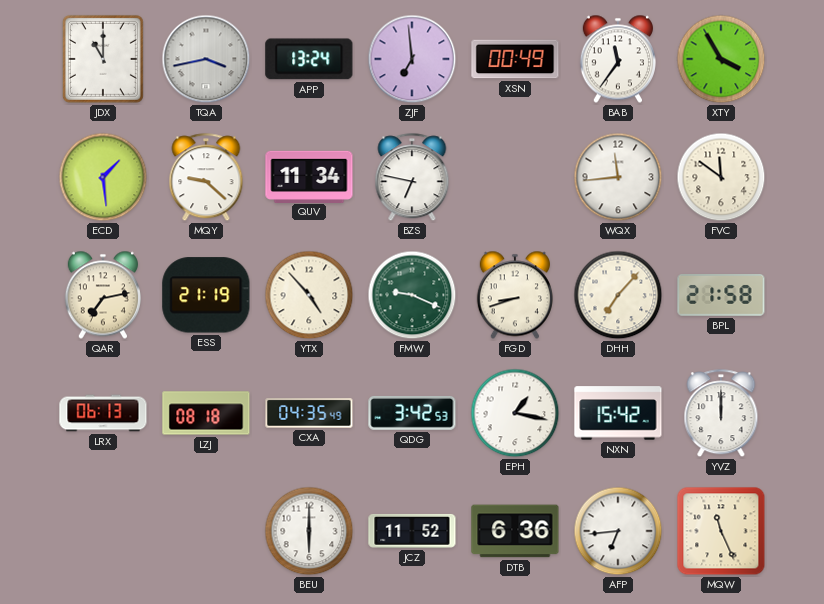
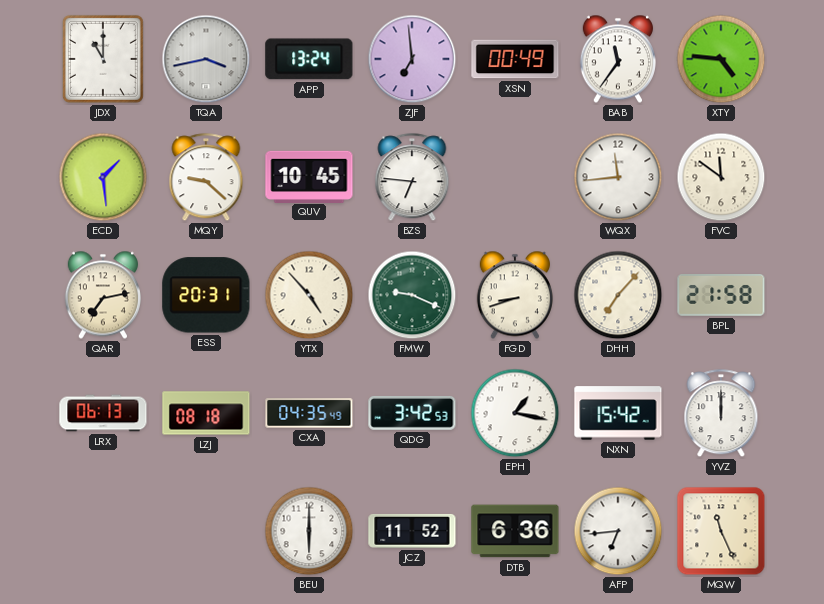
XTY: 3:55 -> 4:46 (721, 59)
QUV: 11:34 -> 10:45 (309, 176)
BZS: 6:47 -> 6:46 (412, 178)
ESS: 21:19 -> 20:31 (206, 295)
